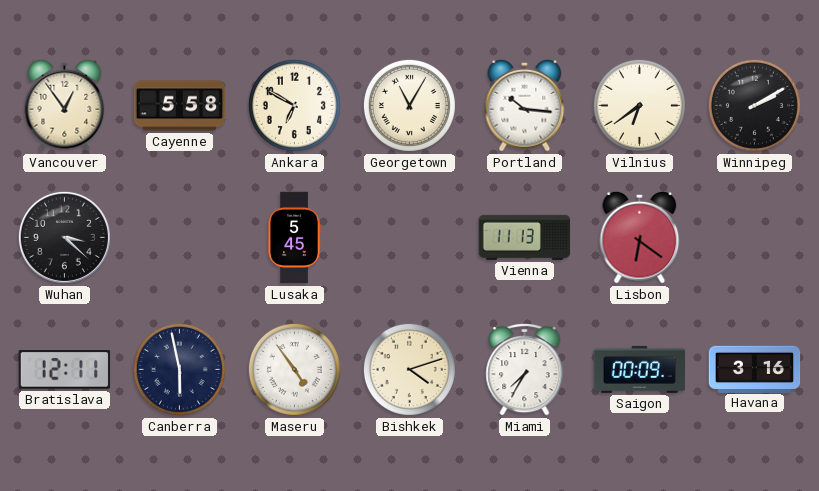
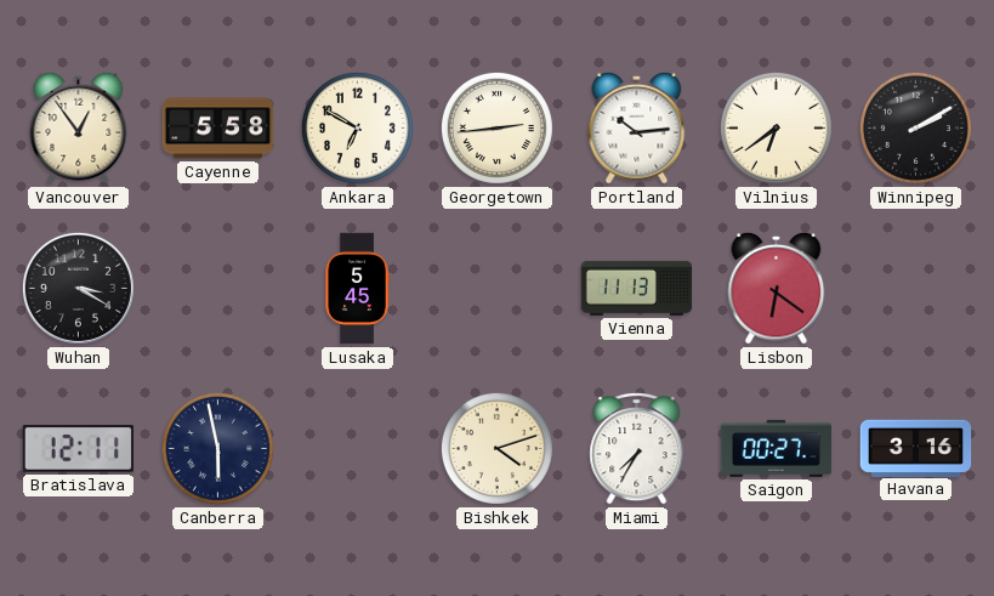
Georgetown: 11:05 -> 2:44 (496, 127)
Portland: 10:16 -> 10:14 (637, 127)
Wuhan: 3:22 -> 3:20 (78, 288)
Maseru: 4:54 -> none (294, 369)
Saigon: 00:09 -> 00:27 (777, 448)
